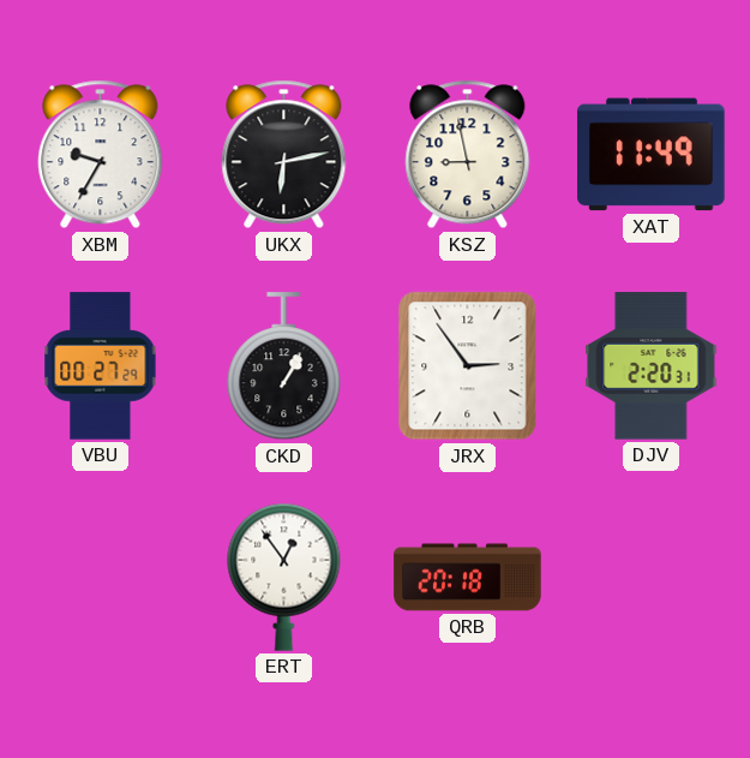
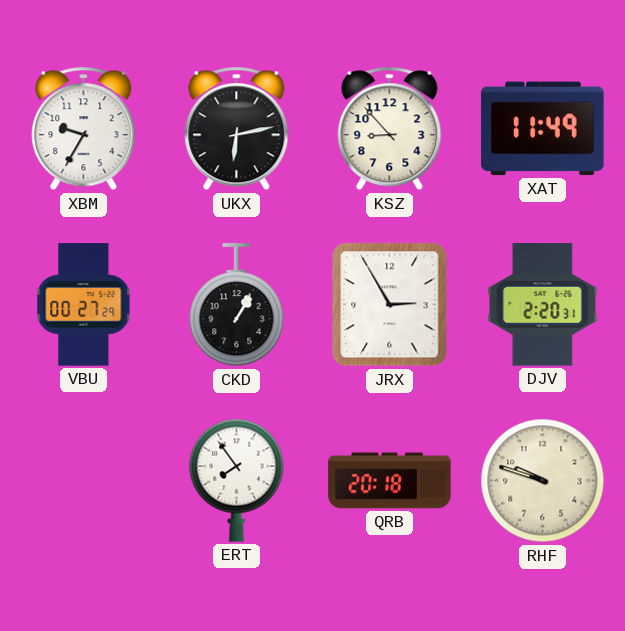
KSZ: 8:58 -> 8:53 (390, 129)
JRX: 2:54 -> 2:55 (390, 305)
ERT: 12:54 -> 7:54 (237, 480)
RHF: none -> 9:48 (543, 481)
